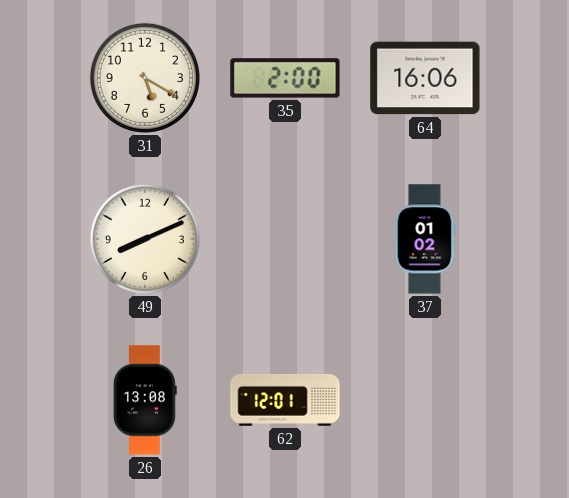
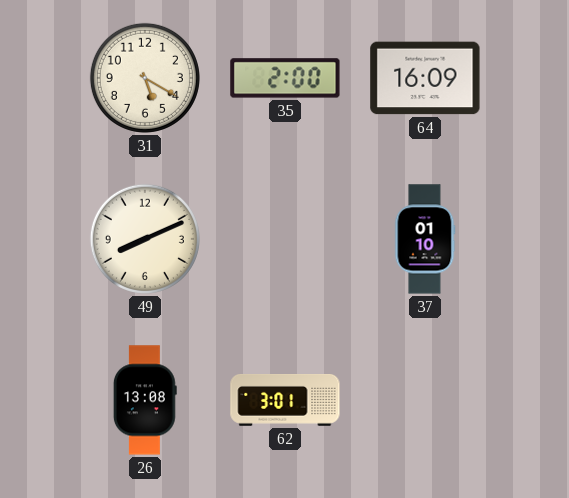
64: 16:06 -> 16:09 (425, 78)
37: 01:02 -> 01:10 (425, 239)
62: 12:01 -> 3:01 (285, 401)
